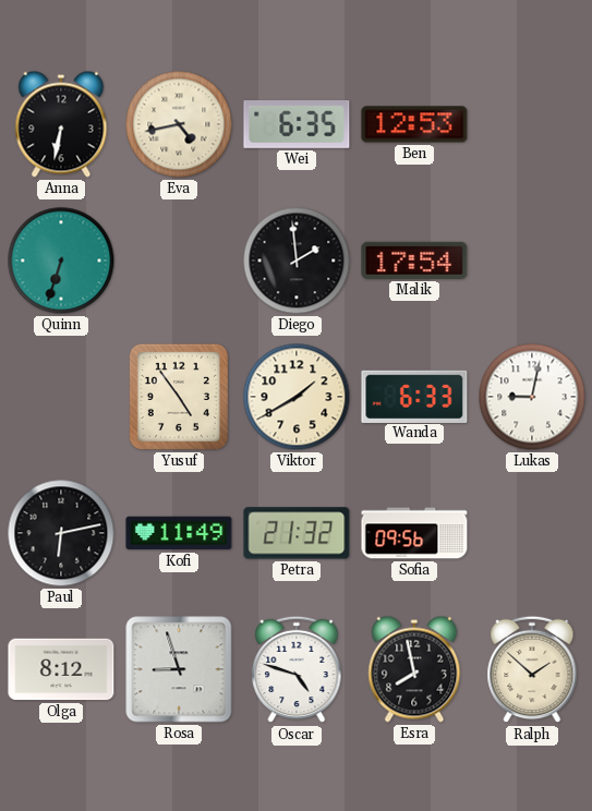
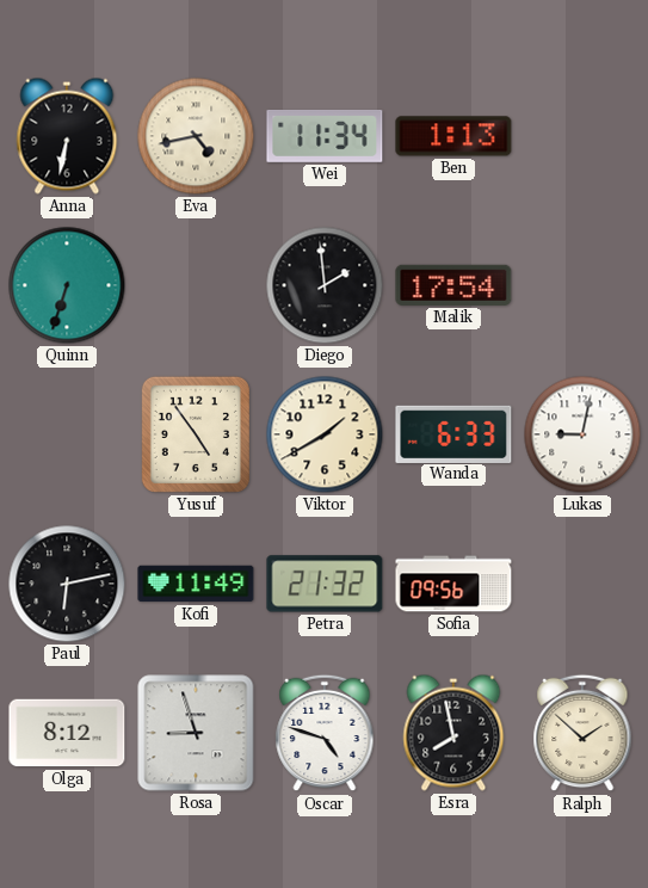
Wei: 6:35 -> 11:34 (325, 136)
Ben: 12:53 -> 1:13 (453, 136)
